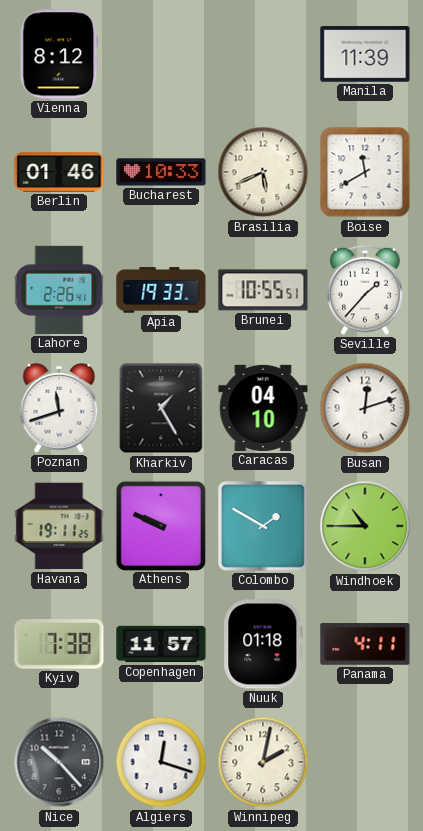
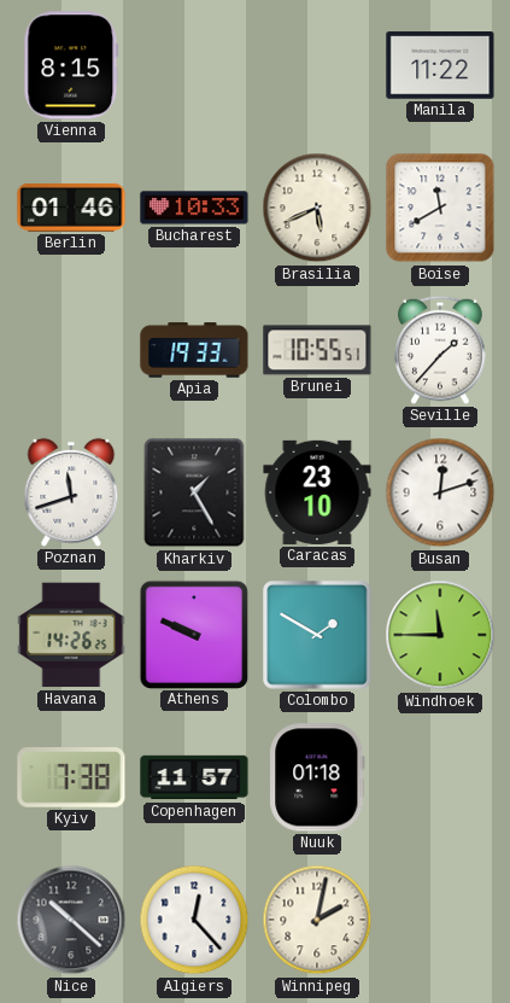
Vienna: 8:12 -> 8:15 (71, 65)
Manila: 11:39 -> 11:22 (440, 65)
Lahore: 2:26 -> none (59, 290)
Caracas: 04:10 -> 23:10 (317, 492)
Havana: 19:11 -> 14:26 (71, 635)
Windhoek: 10:45 -> 11:45 (440, 635)
Panama: 4:11 -> none (365, 644)
Nice: 10:23 -> 10:22 (71, 920)
Algiers: 12:18 -> 12:23 (194, 920)
